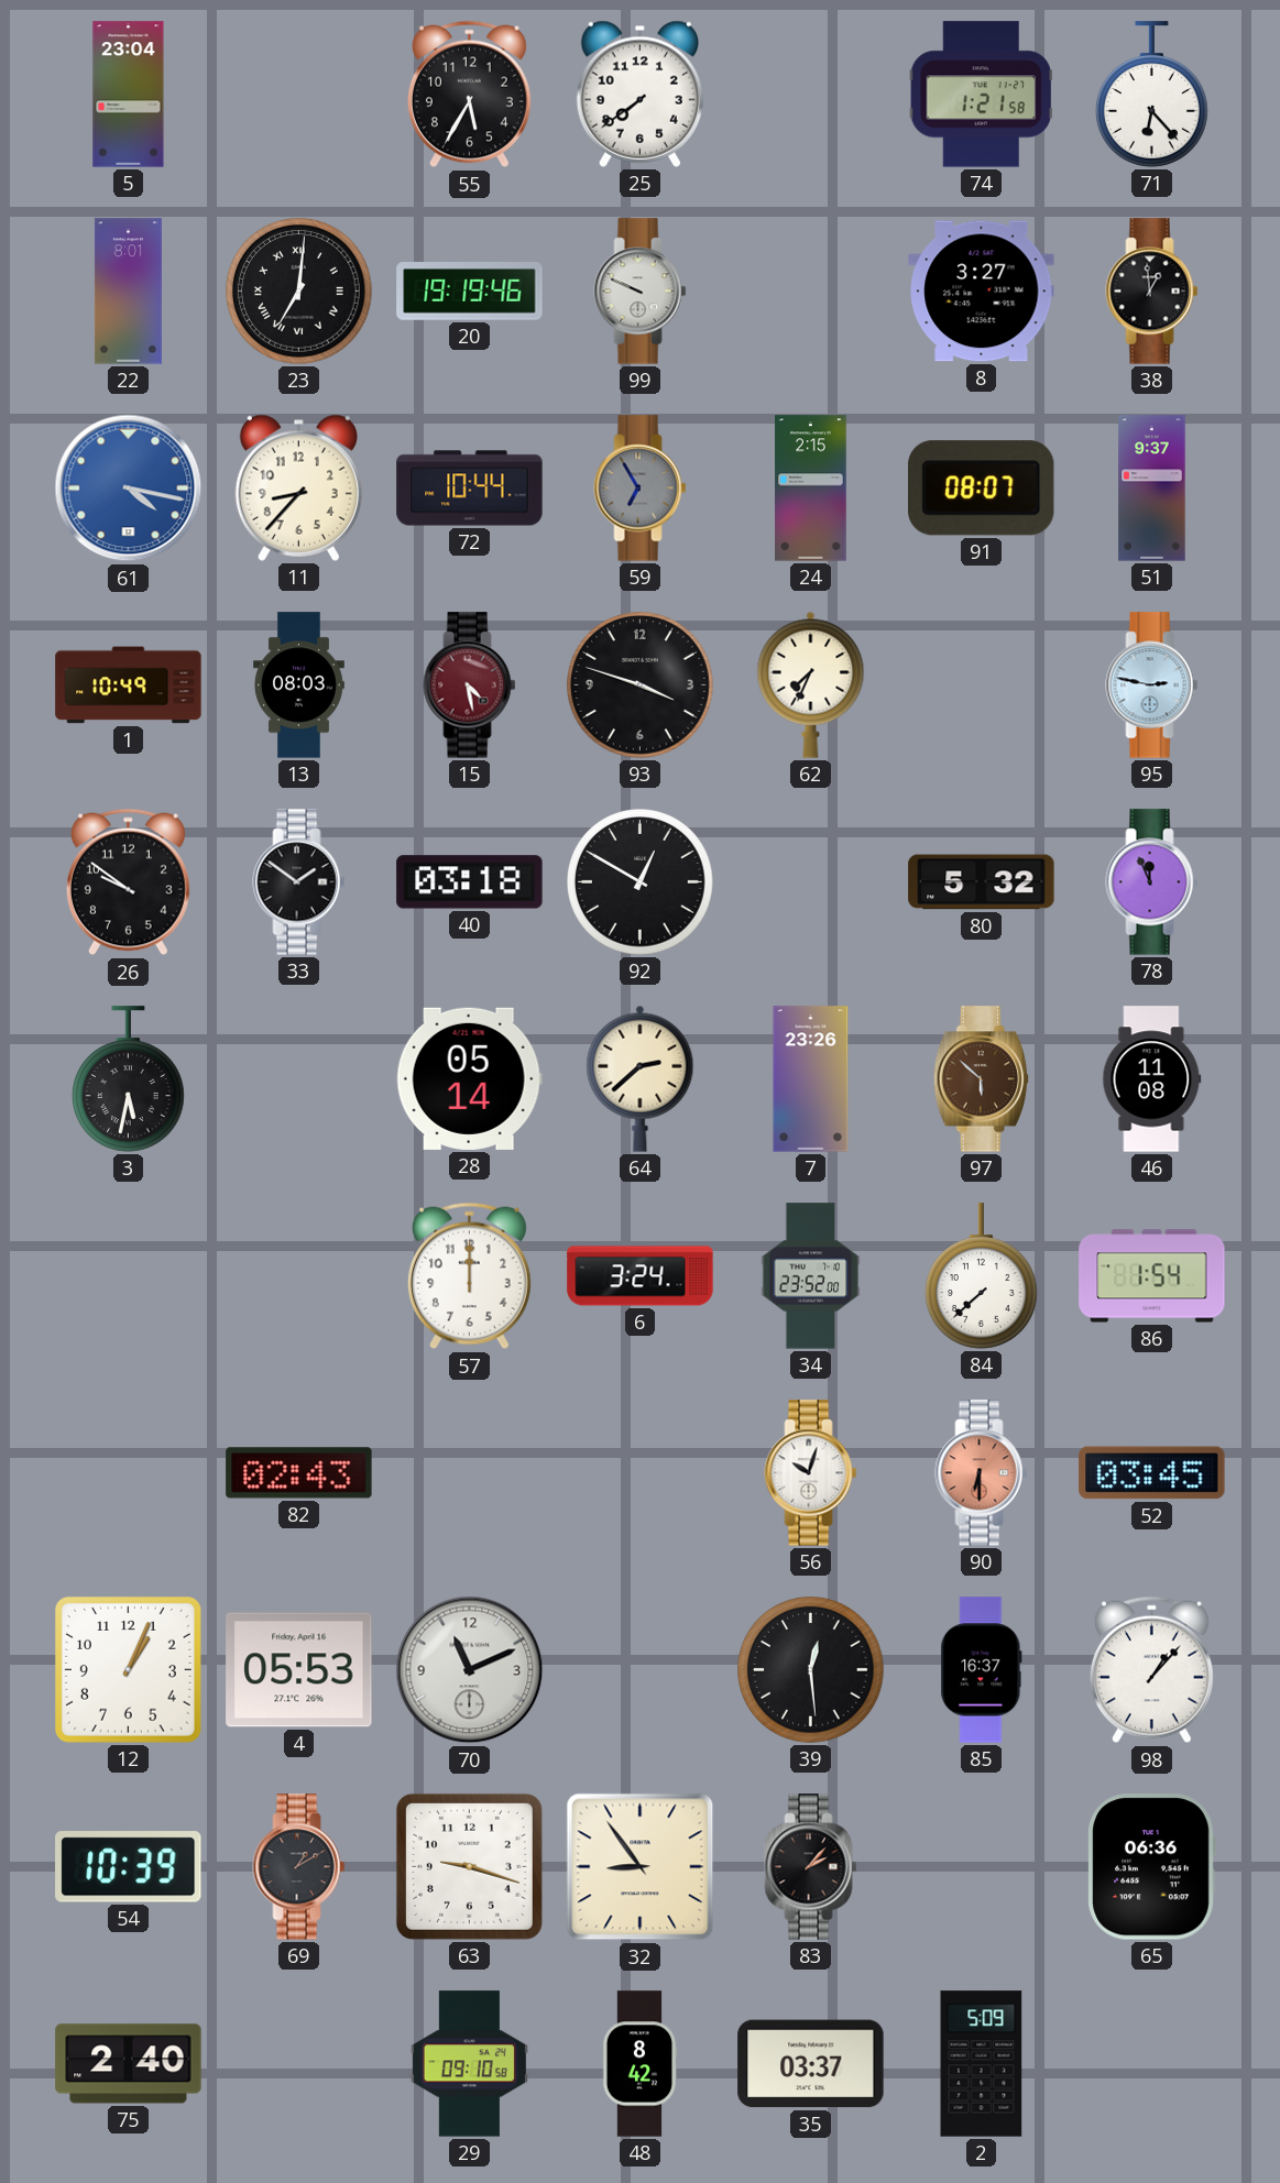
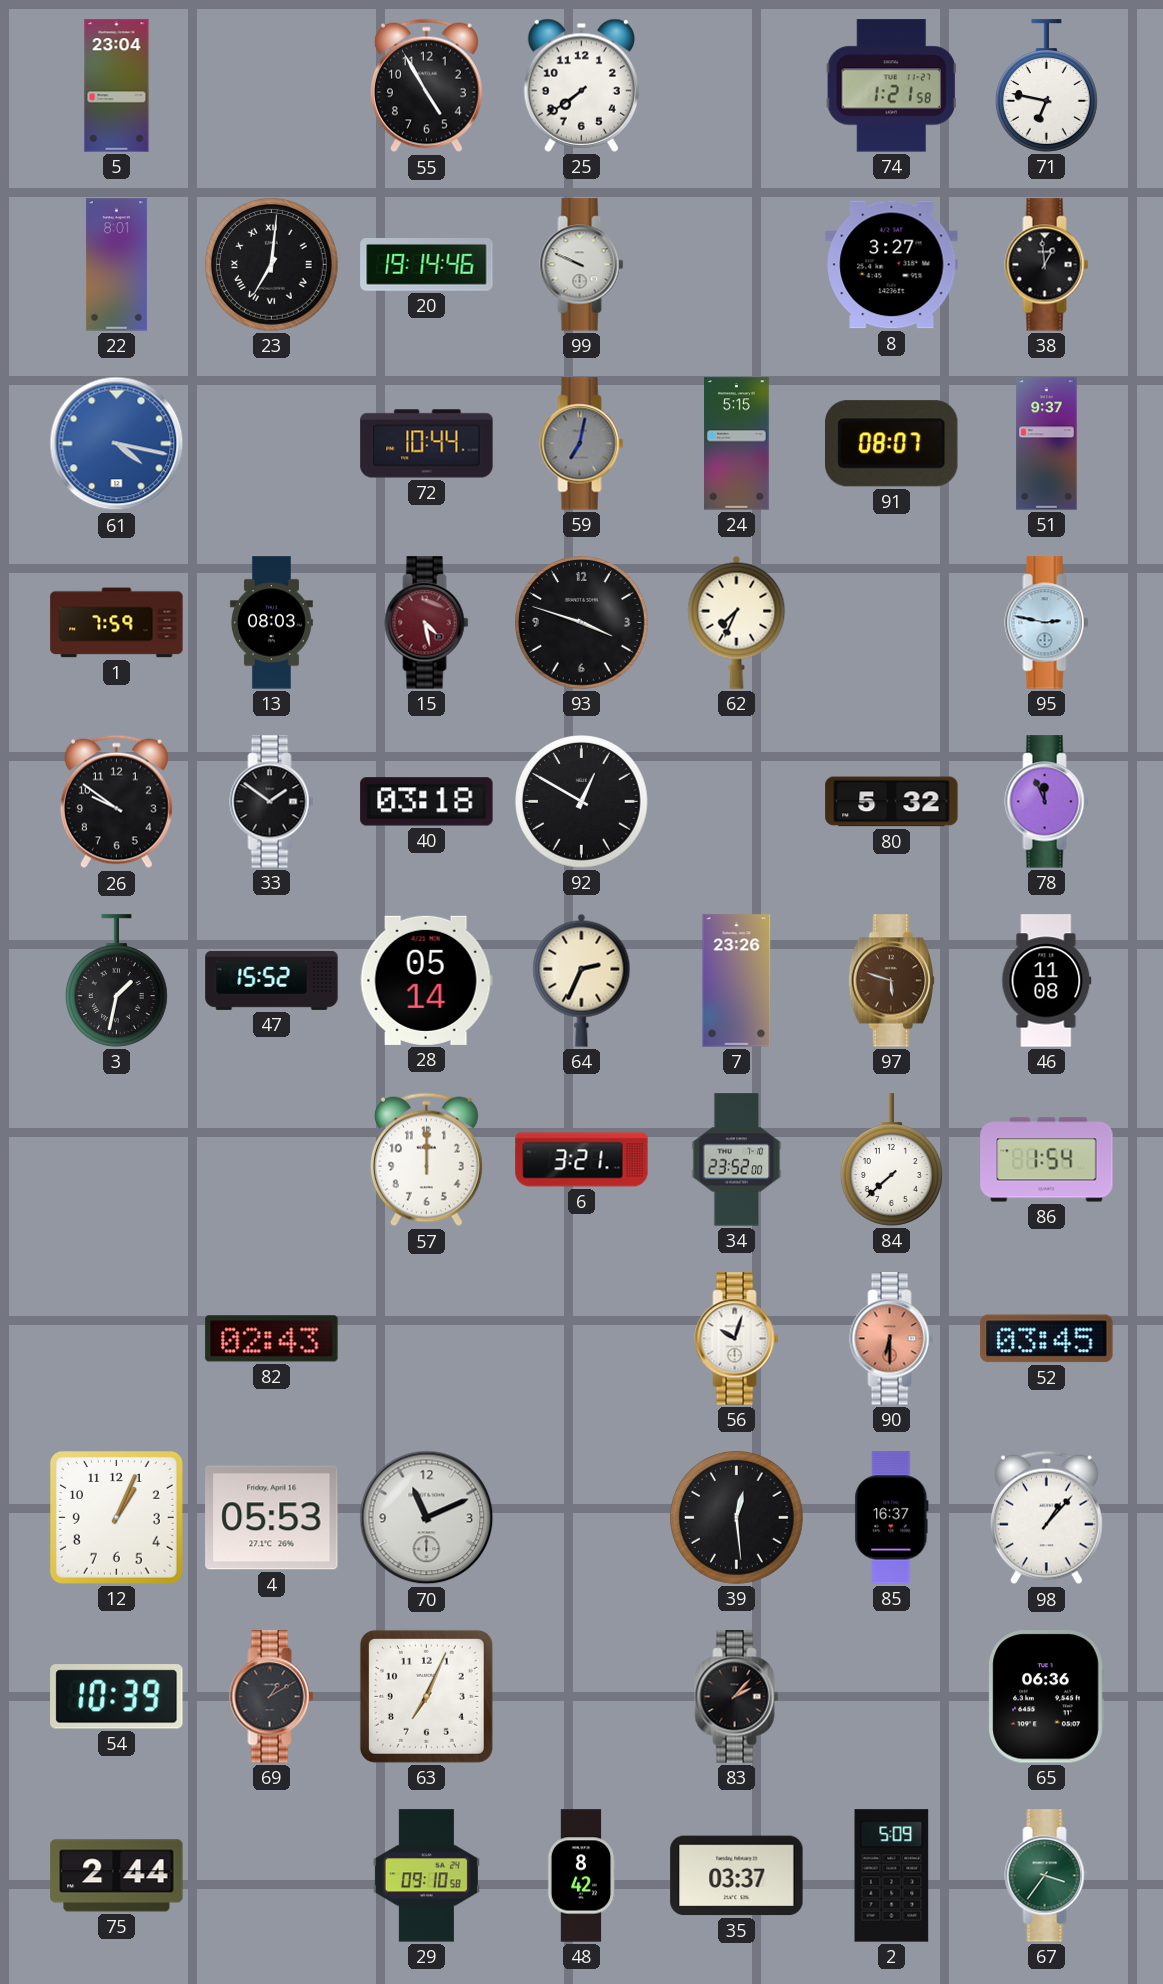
55: 5:35 -> 4:55 (426, 86)
71: 6:23 -> 6:47 (1046, 86)
20: 19:19 -> 19:14 (427, 265)
11: 8:37 -> none (298, 487)
59: 6:55 -> 7:02 (582, 444)
24: 2:15 -> 5:15 (737, 444)
1: 10:49 -> 7:59 (117, 623)
3: 5:32 -> 1:32 (116, 981)
47: none -> 15:52 (272, 980)
64: 2:38 -> 2:34 (582, 980)
97: 5:52 -> 5:48 (891, 981)
6: 3:24 -> 3:21 (582, 1160)
63: 9:18 -> 7:04 (426, 1696)
32: 8:54 -> none (641, 1867)
75: 2:40 -> 2:44 (117, 1876)
67: none -> 3:36 (1047, 1876)
